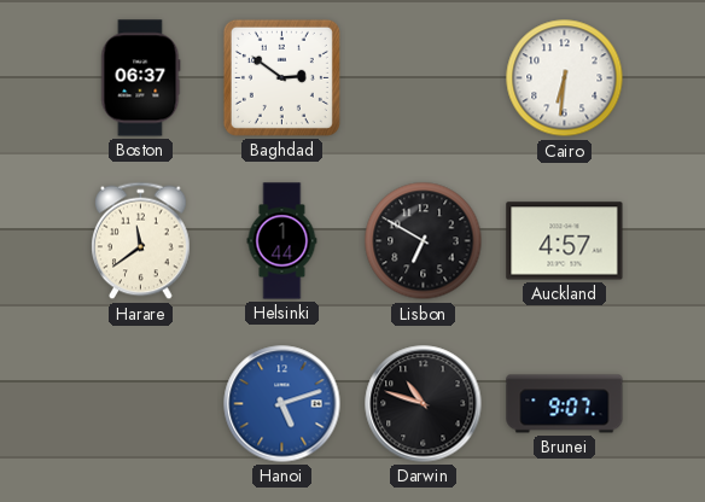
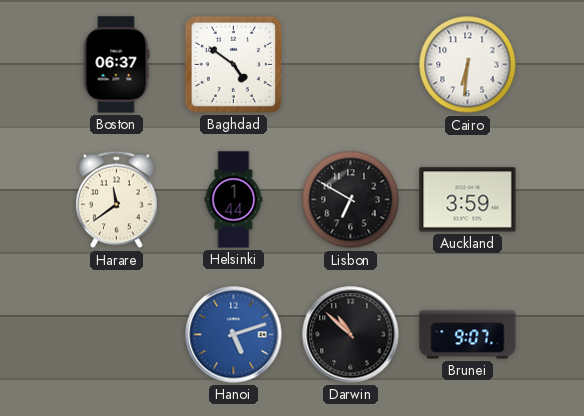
Baghdad: 2:51 -> 4:51 (233, 64)
Auckland: 4:57 -> 3:59 (468, 200)
Darwin: 10:48 -> 10:52 (351, 335)
